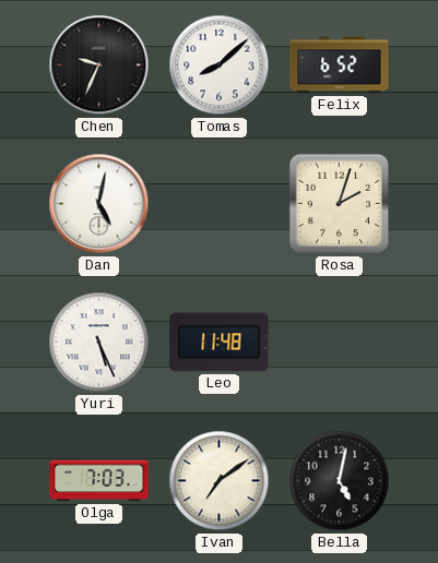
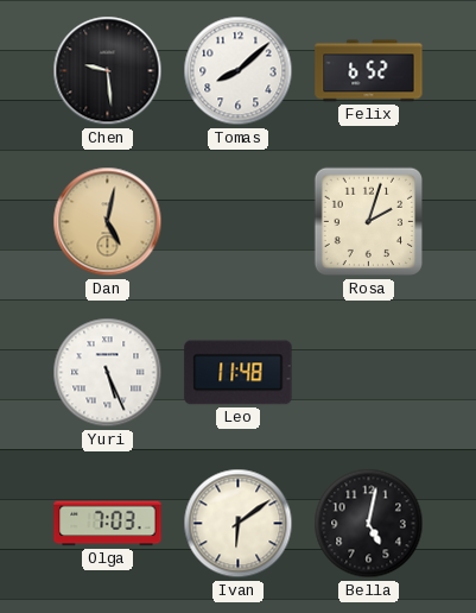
Chen: 9:34 -> 9:29 (108, 71)
Dan dial: white -> champagne (108, 222)
Ivan: 7:09 -> 6:09 (239, 524)
